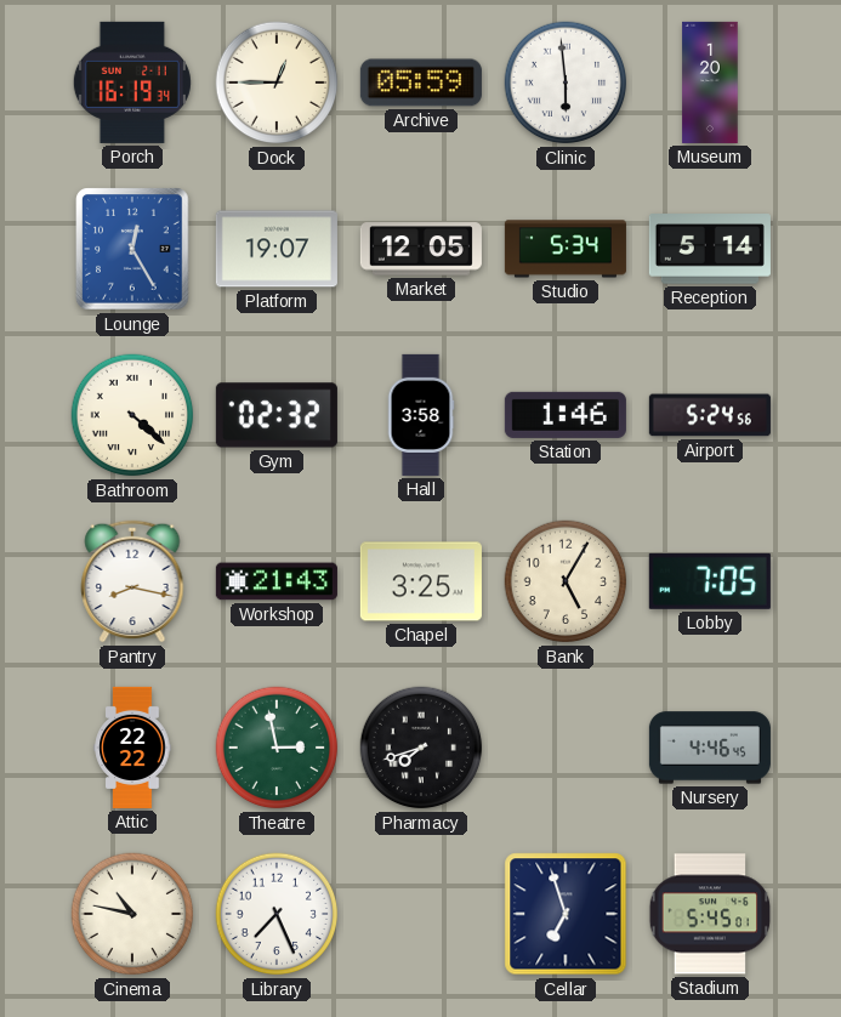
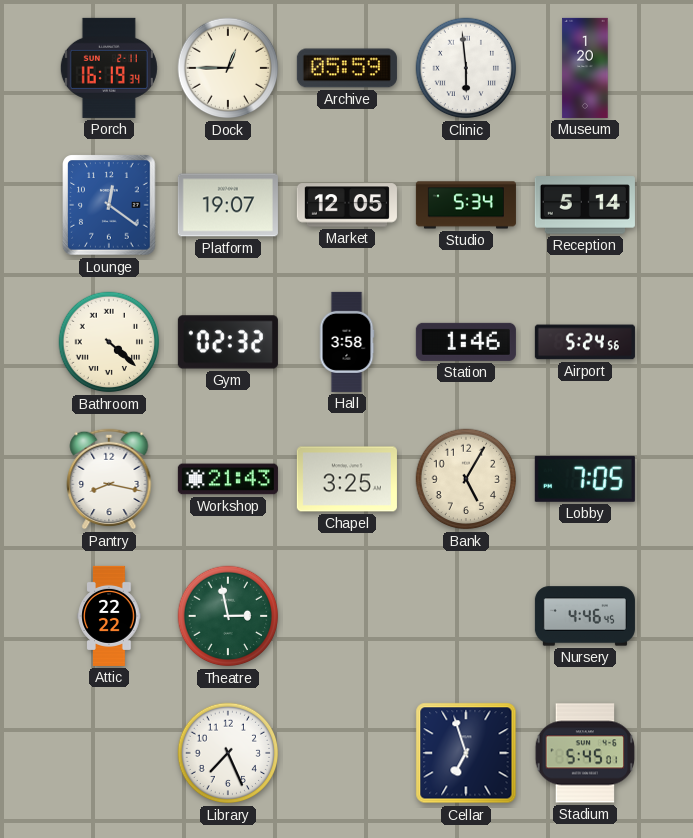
Lounge: 12:25 -> 12:21 (109, 205)
Pharmacy: 7:42 -> none (421, 748)
Cinema: 10:47 -> none (132, 914)
